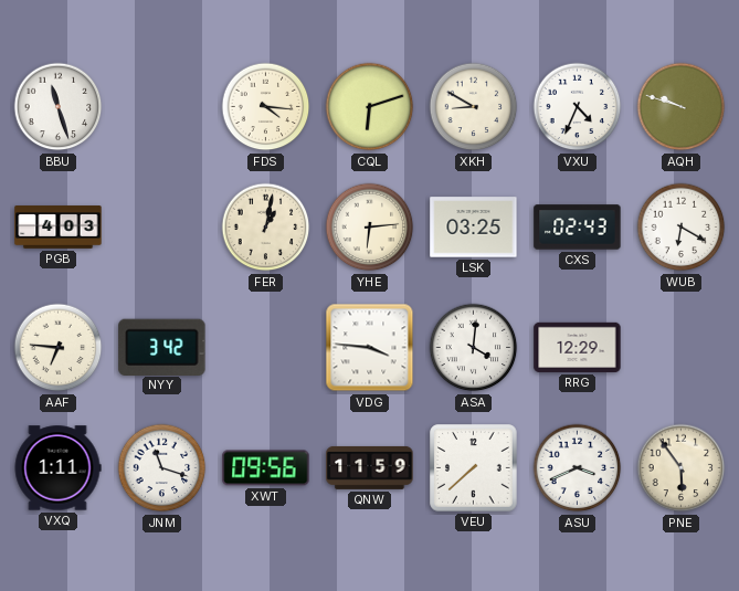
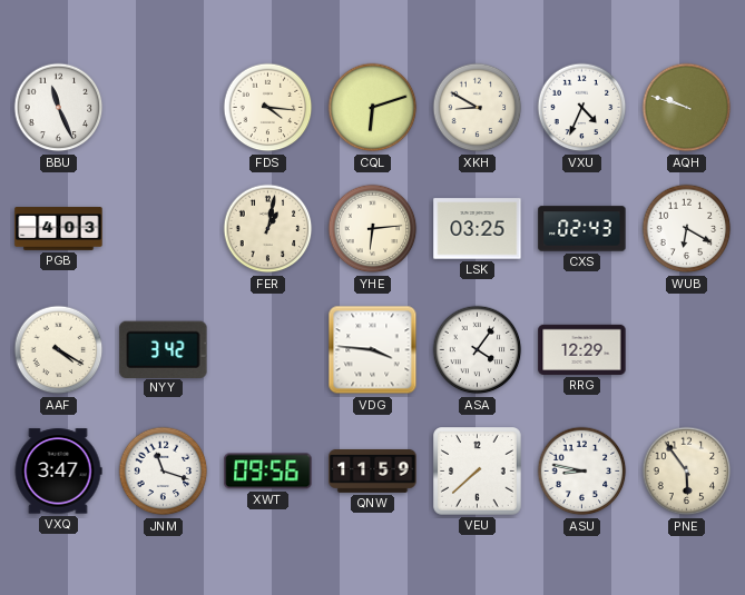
BBU: 11:27 -> 11:26 (59, 108)
AAF: 6:46 -> 4:20 (59, 350)
ASA: 4:01 -> 4:06 (478, 350)
VXQ: 1:11 -> 3:47 (58, 472)
ASU: 3:41 -> 8:47 (582, 472)
